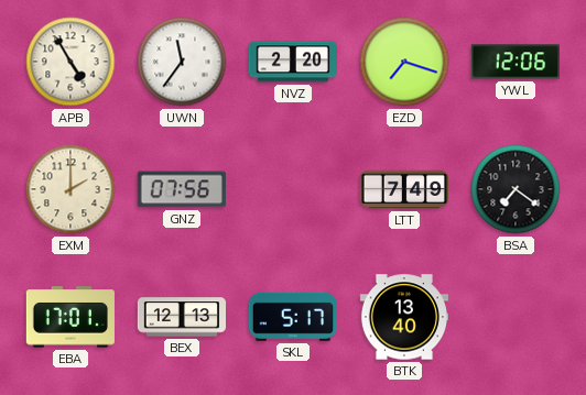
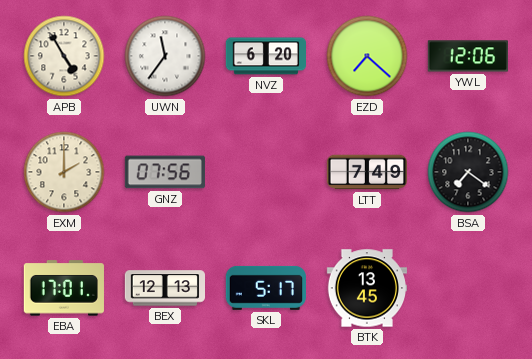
NVZ: 2:20 -> 6:20 (265, 56)
EZD: 7:18 -> 7:22 (367, 56)
BTK: 13:40 -> 13:45 (366, 288)
